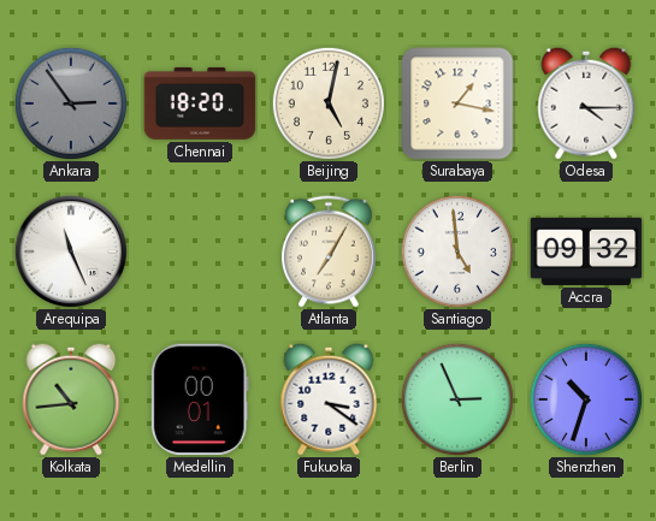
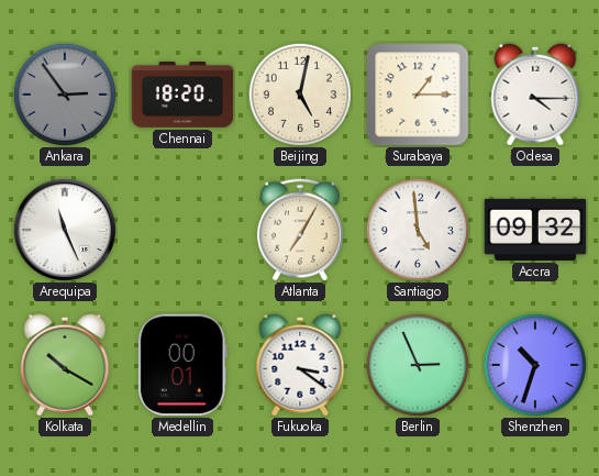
Surabaya: 1:17 -> 1:15 (418, 95)
Kolkata: 10:44 -> 10:20 (65, 365)
